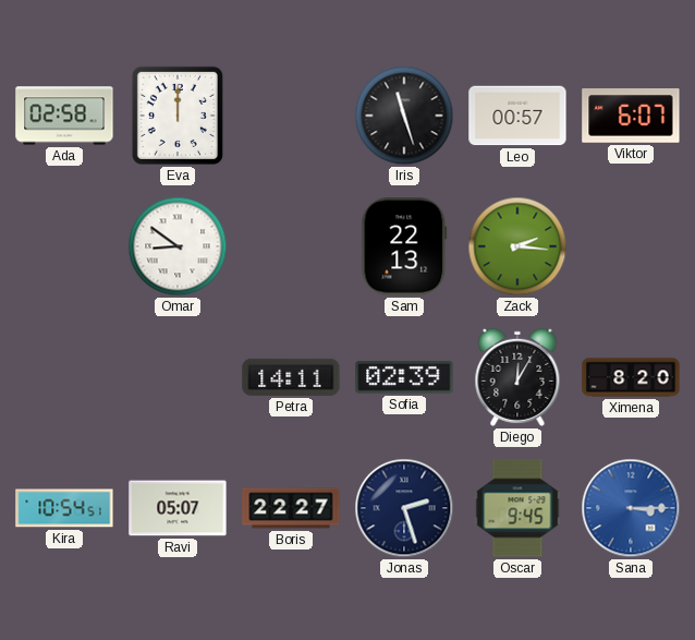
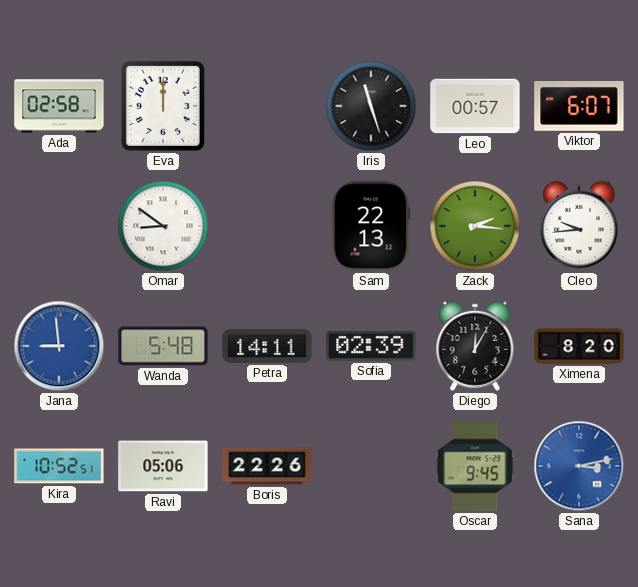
Cleo: none -> 9:44 (579, 226)
Jana: none -> 8:59 (59, 346)
Wanda: none -> 5:48 (163, 346)
Kira: 10:54 -> 10:52 (59, 466)
Ravi: 05:07 -> 05:06 (163, 466)
Boris: 22:27 -> 22:26 (267, 466)
Jonas: 2:27 -> none (404, 508)
Sana: 3:15 -> 3:13 (579, 466)
